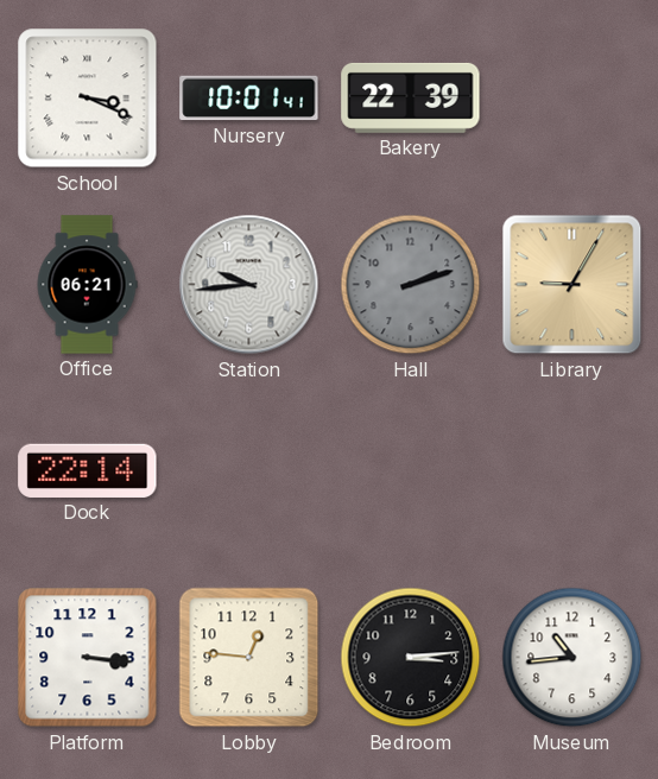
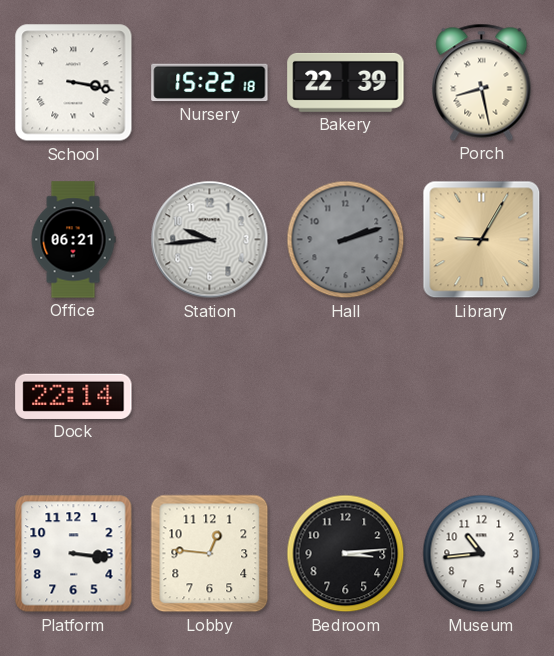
School: 3:19 -> 3:17 (74, 83)
Nursery: 10:01 -> 15:22 (210, 83)
Porch: none -> 8:28 (482, 82)
